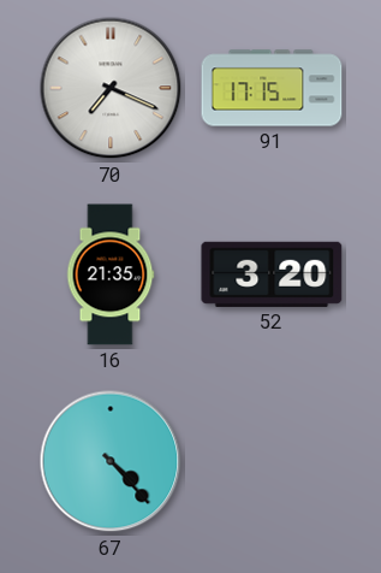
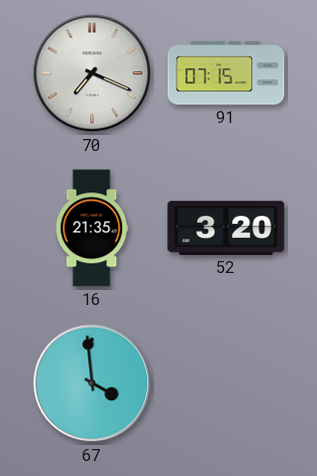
91: 17:15 -> 07:15 (226, 73)
67: 4:23 -> 3:59 (92, 383)
